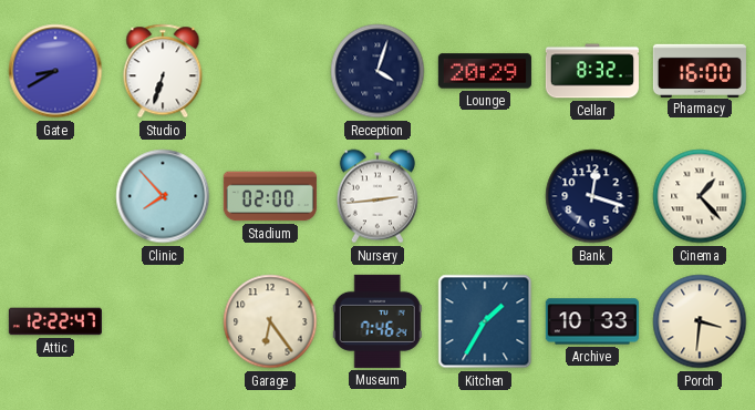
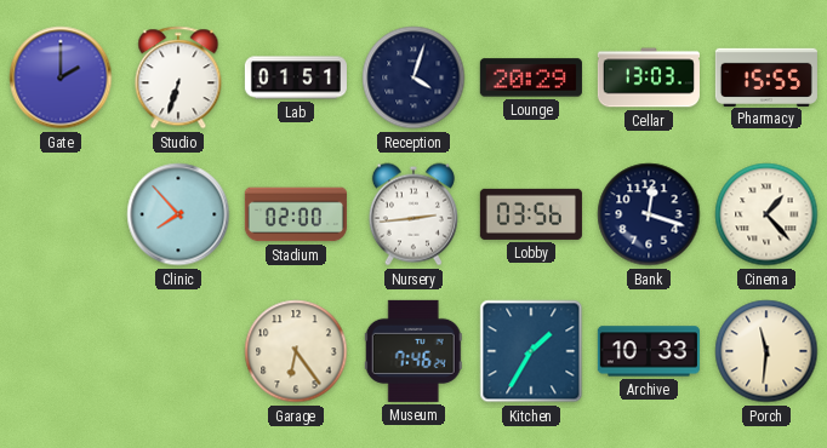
Gate: 8:40 -> 2:00 (61, 77)
Lab: none -> 01:51 (296, 77)
Cellar: 8:32 -> 13:03 (649, 77)
Pharmacy: 16:00 -> 15:55 (766, 76)
Lobby: none -> 03:56 (531, 214)
Attic: 12:22 -> none (55, 321)
Porch: 3:31 -> 11:31 (766, 351)
